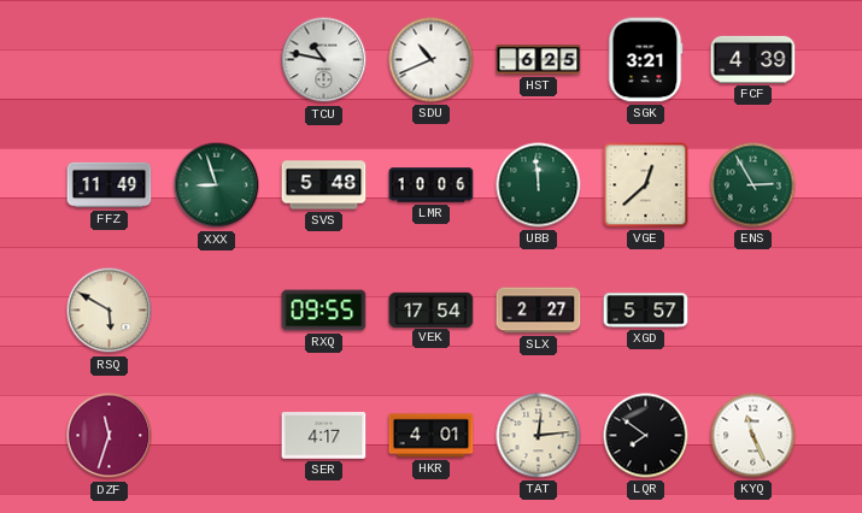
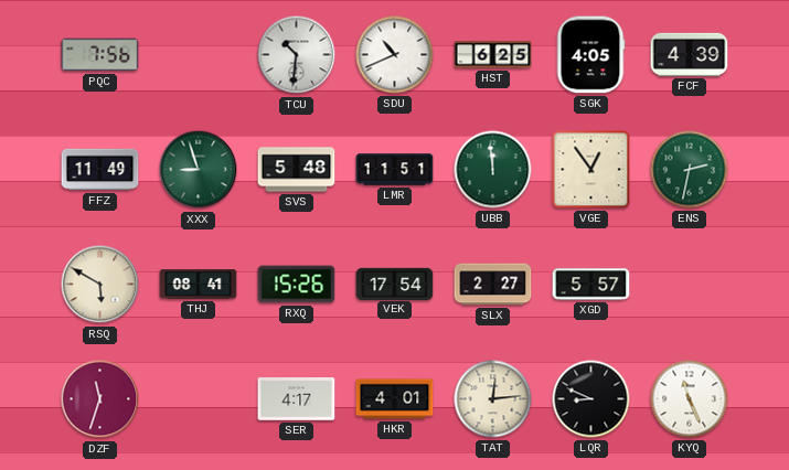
PQC: none -> 7:56 (100, 55)
TCU: 10:47 -> 10:31 (297, 55)
SGK: 3:21 -> 4:05 (590, 55)
LMR: 10:06 -> 11:51 (395, 170)
VGE: 12:38 -> 12:54 (591, 170)
ENS: 2:55 -> 2:32 (690, 170)
THJ: none -> 08:41 (199, 285)
RXQ: 09:55 -> 15:26 (297, 285)
LQR: 7:51 -> 8:49 (591, 399)
